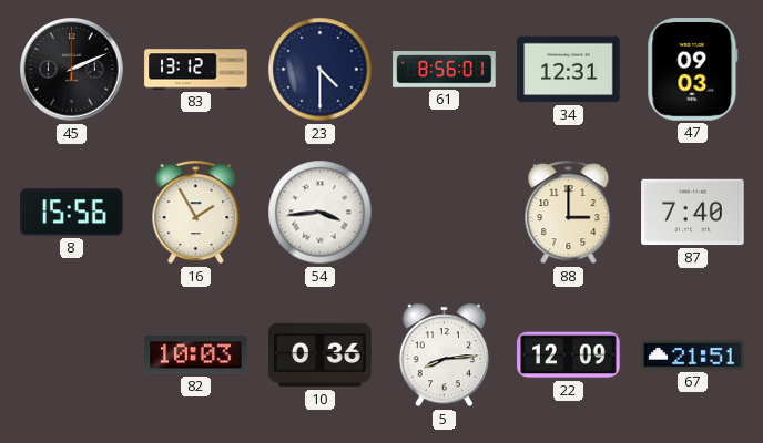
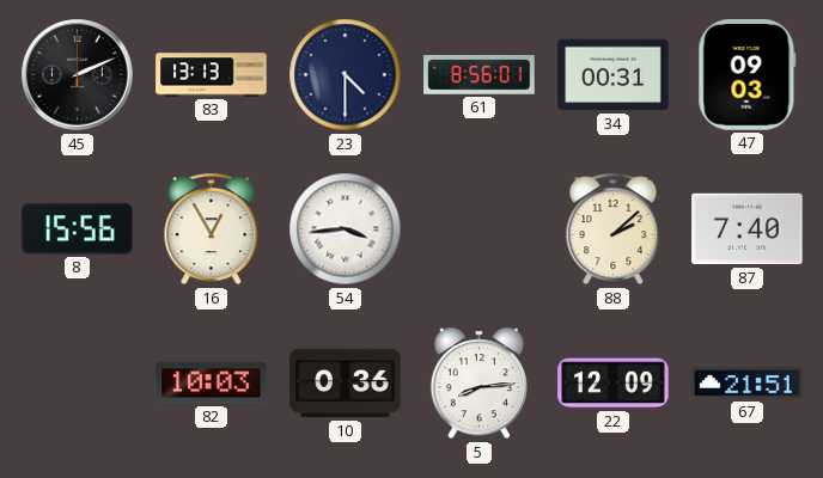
83: 13:12 -> 13:13 (212, 75)
34: 12:31 -> 00:31 (614, 75)
16: 1:55 -> 12:55 (212, 229)
88: 3:00 -> 2:08 (614, 229)
